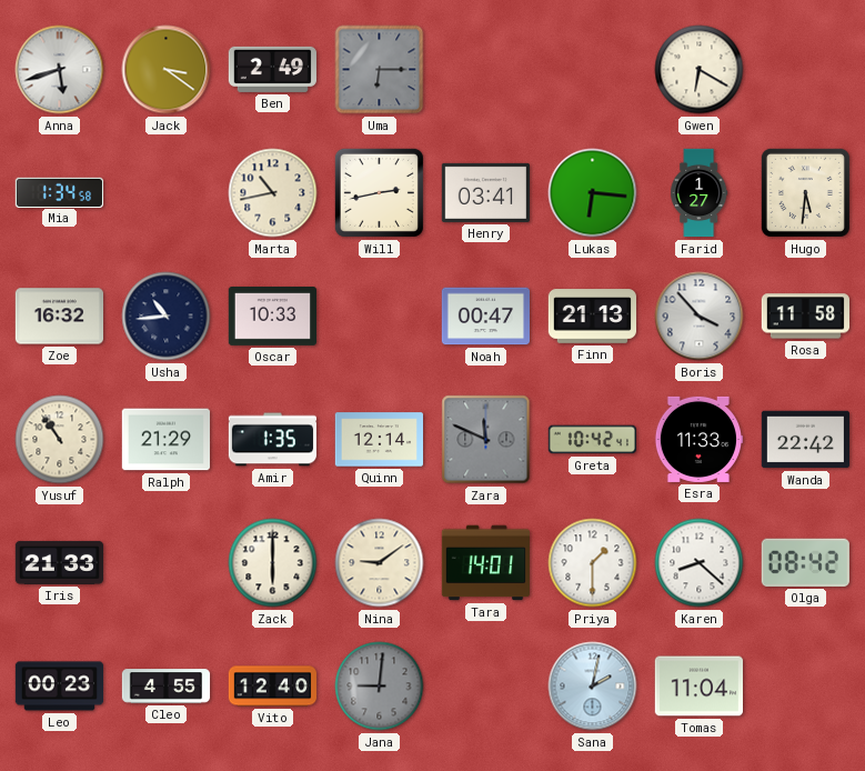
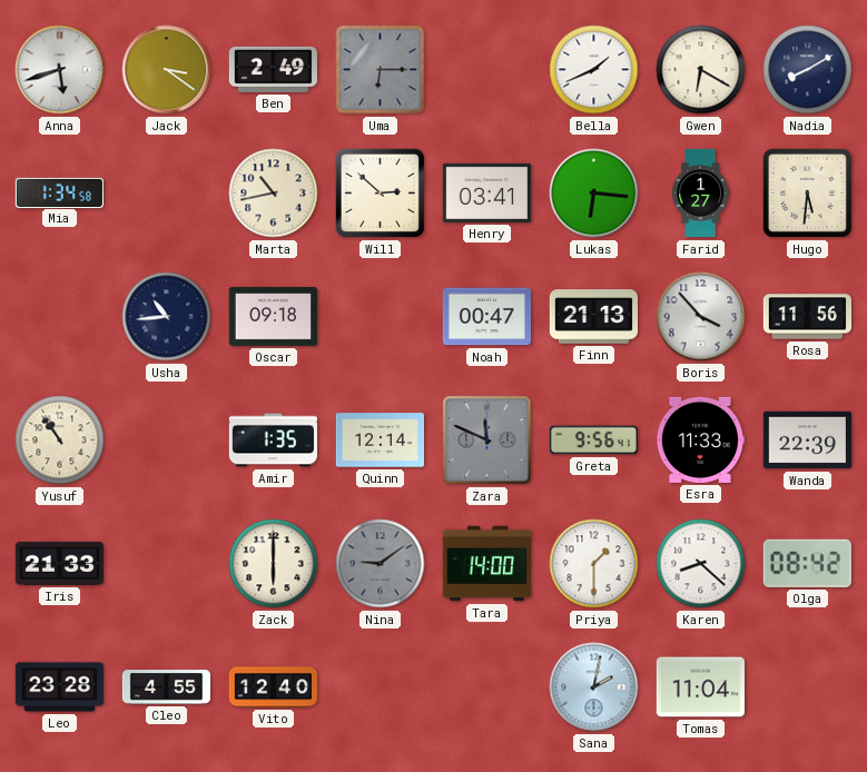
Bella: none -> 1:41 (594, 70)
Nadia: none -> 8:10 (808, 70)
Will: 2:43 -> 2:52 (380, 192)
Zoe: 16:32 -> none (59, 317)
Oscar: 10:33 -> 09:18 (273, 317)
Rosa: 11:58 -> 11:56 (807, 317)
Ralph: 21:29 -> none (165, 440)
Greta: 10:42 -> 9:56 (593, 441)
Wanda: 22:42 -> 22:39 (807, 441)
Nina dial: cream -> grey (381, 564)
Tara: 14:01 -> 14:00 (486, 564)
Leo: 00:23 -> 23:28 (59, 687)
Jana: 9:01 -> none (380, 687)
